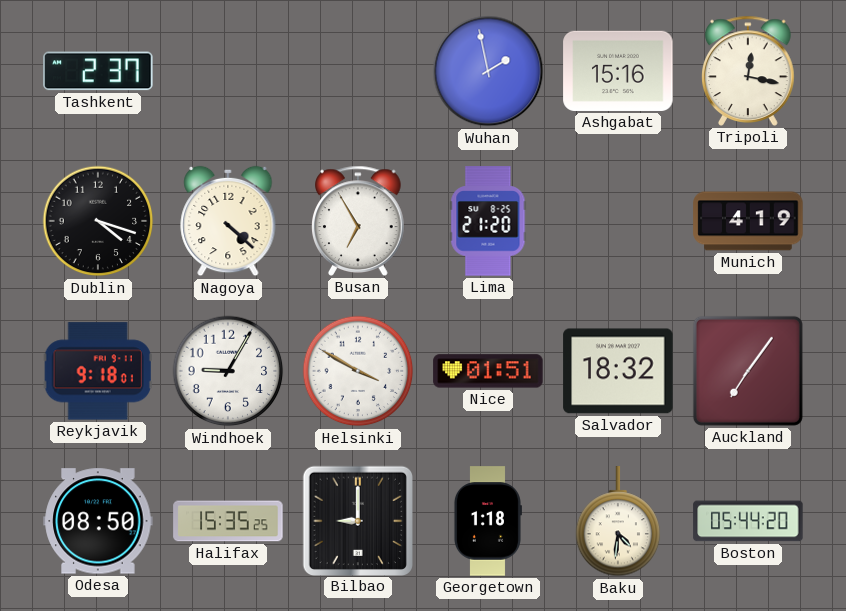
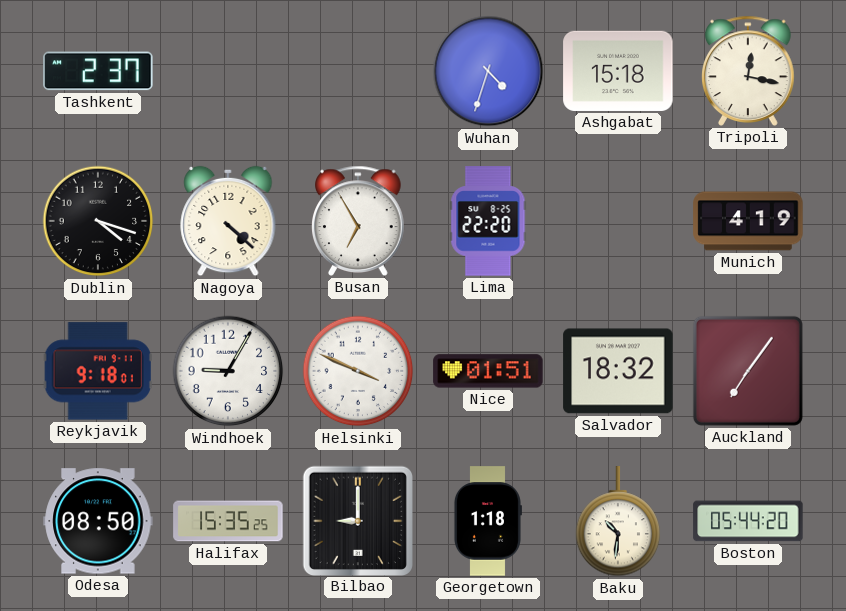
Wuhan: 1:58 -> 4:33 (488, 71)
Ashgabat: 15:16 -> 15:18 (618, 71)
Lima: 21:20 -> 22:20 (488, 221)
Helsinki: 3:50 -> 3:49 (358, 371)
Baku: 4:31 -> 10:31 (618, 522)
